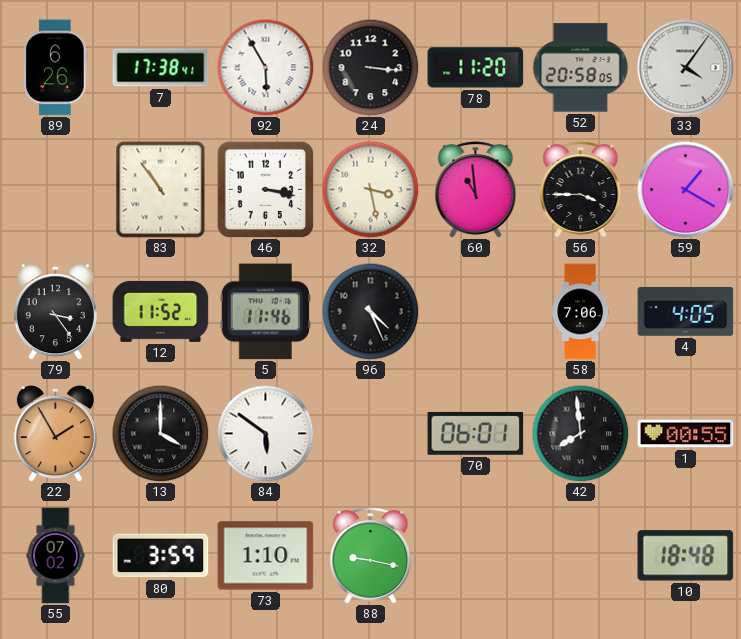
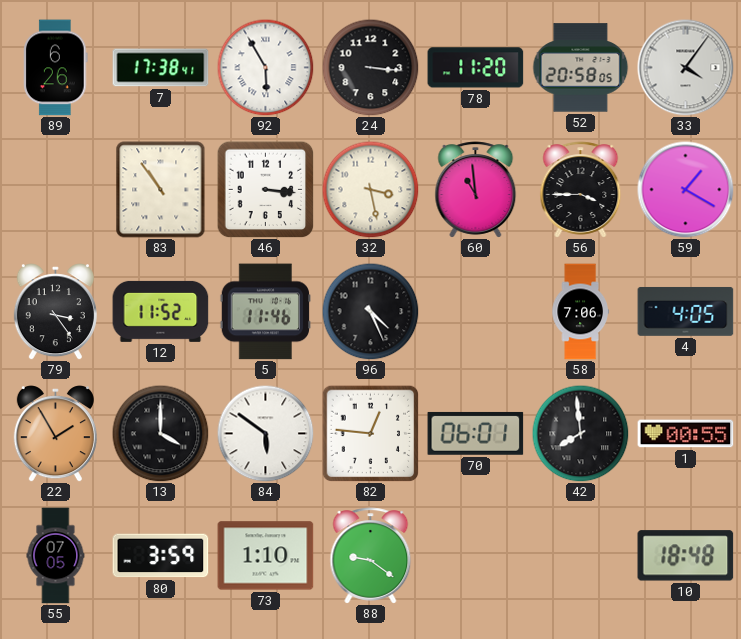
46: 3:17 -> 3:16 (265, 189)
82: none -> 12:46 (370, 433)
55: 07:02 -> 07:05 (56, 556)
88: 9:17 -> 9:21 (371, 556)
